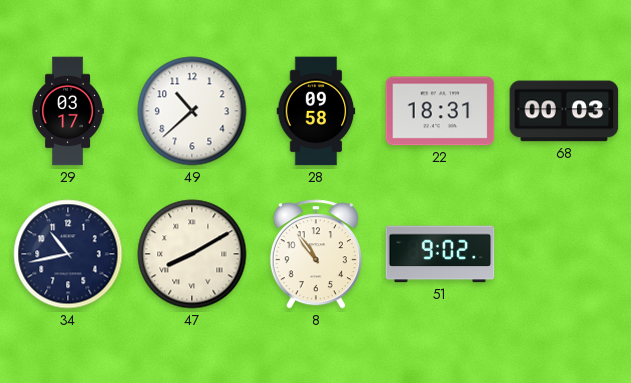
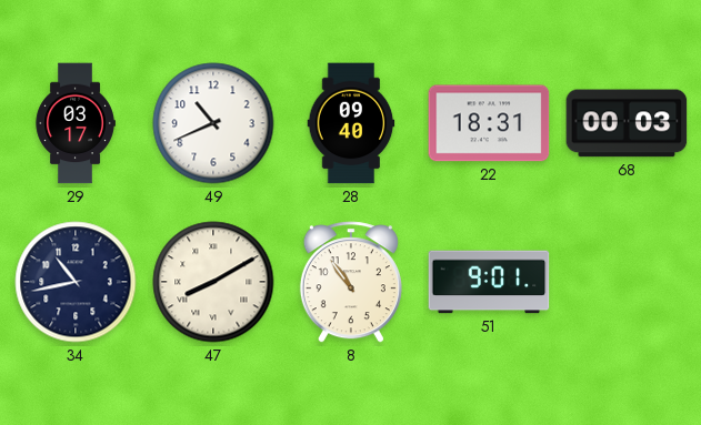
49: 10:38 -> 10:41 (213, 123)
28: 09:58 -> 09:40 (351, 123)
51: 9:02 -> 9:01 (489, 282)
